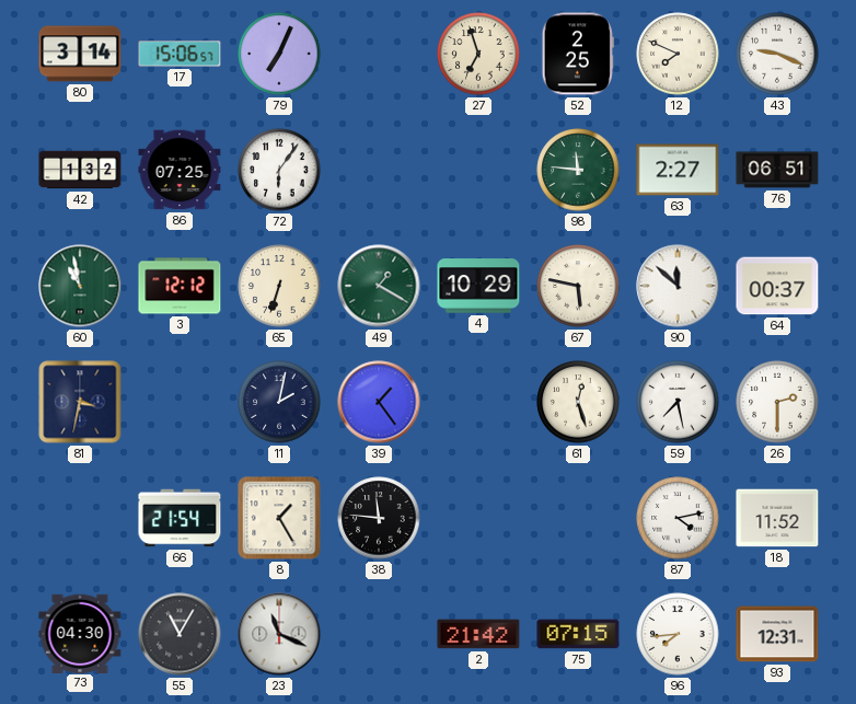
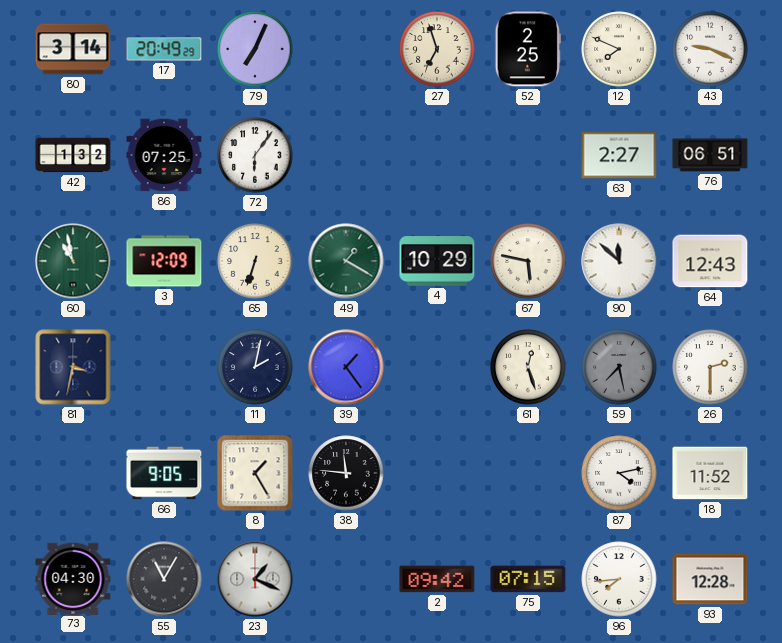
17: 15:06 -> 20:49 (164, 49)
98: 11:46 -> none (578, 170)
3: 12:12 -> 12:09 (164, 261)
64: 00:37 -> 12:43 (710, 261)
59 dial: white -> grey (619, 367)
66: 21:54 -> 9:05 (164, 473)
23: 11:19 -> 1:19 (255, 579)
2: 21:42 -> 09:42 (437, 579)
93: 12:31 -> 12:28 (710, 579)
